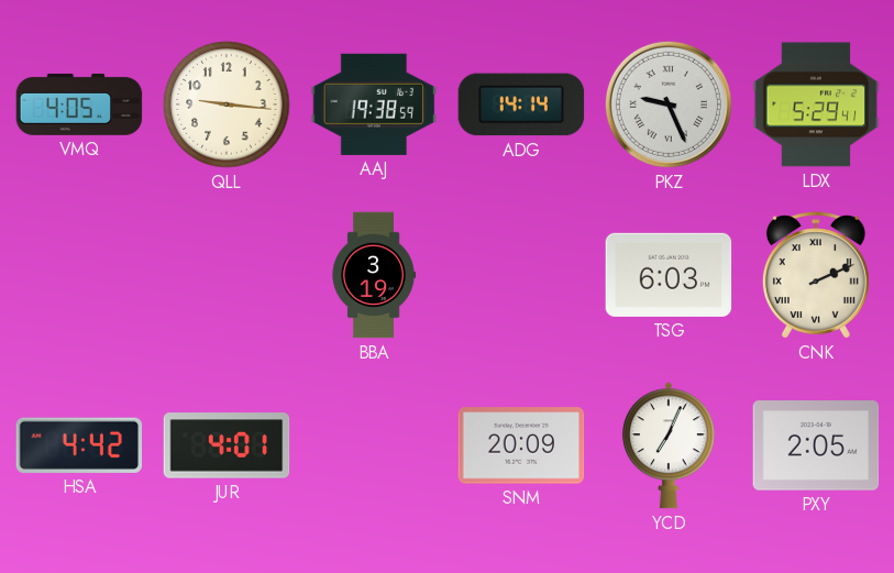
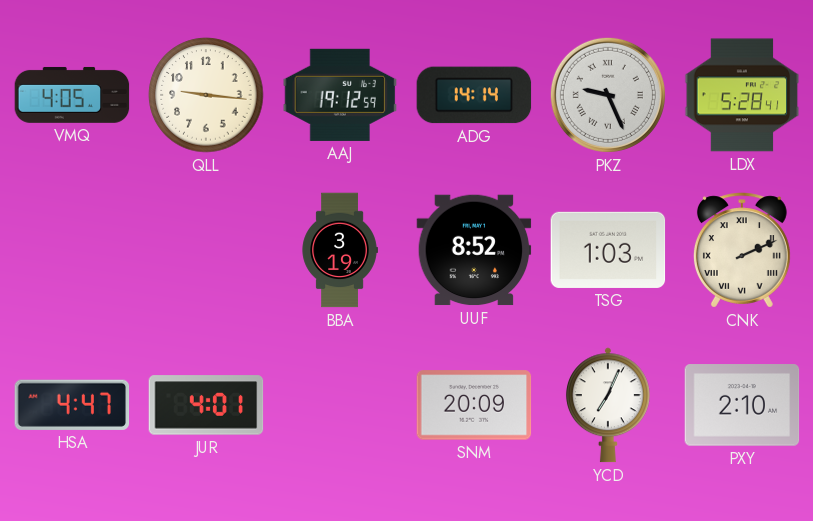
AAJ: 19:38 -> 19:12 (340, 95)
LDX: 5:29 -> 5:28 (742, 95)
UUF: none -> 8:52 (474, 250)
TSG: 6:03 -> 1:03 (608, 250)
HSA: 4:42 -> 4:47 (72, 405)
PXY: 2:05 -> 2:10 (742, 405)
